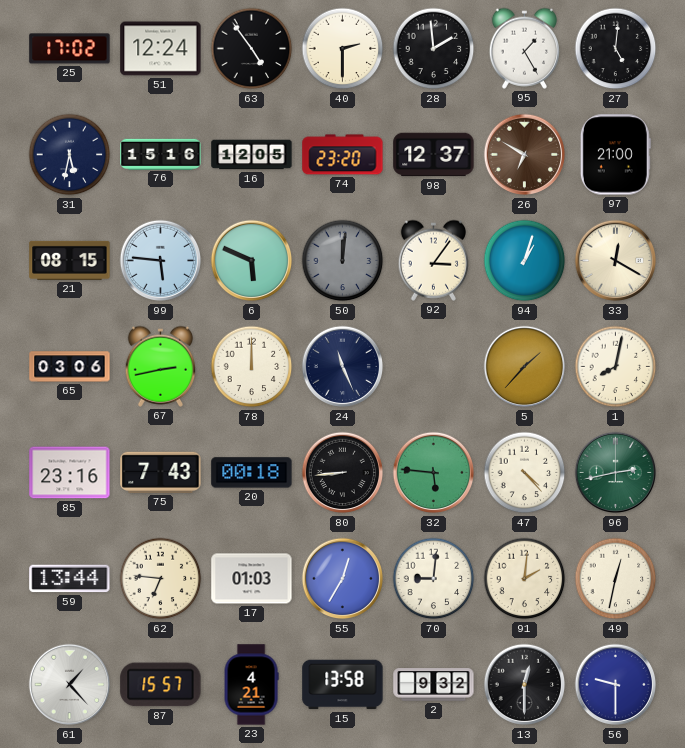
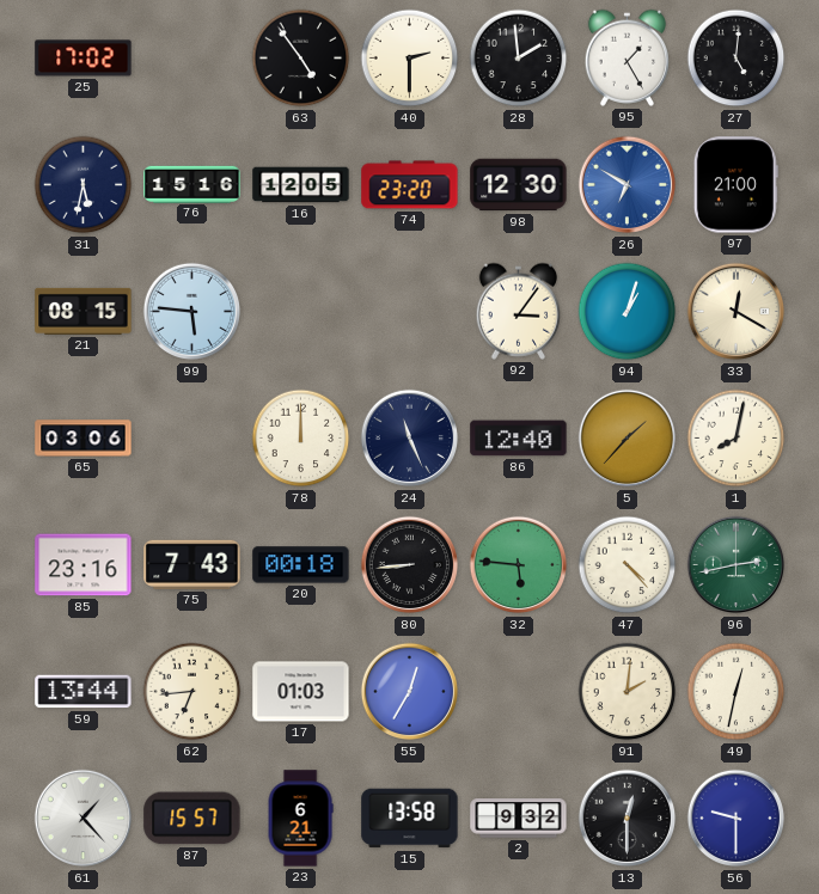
51: 12:24 -> none (161, 49)
98: 12:37 -> 12:30 (519, 185)
26 dial: brown -> blue (628, 185)
6: 5:49 -> none (252, 261)
50: 12:01 -> none (343, 261)
67: 2:43 -> none (160, 366)
86: none -> 12:40 (519, 439)
62: 6:46 -> 6:44 (192, 692)
70: 9:01 -> none (434, 579)
23: 4:21 -> 6:21 (300, 819)
